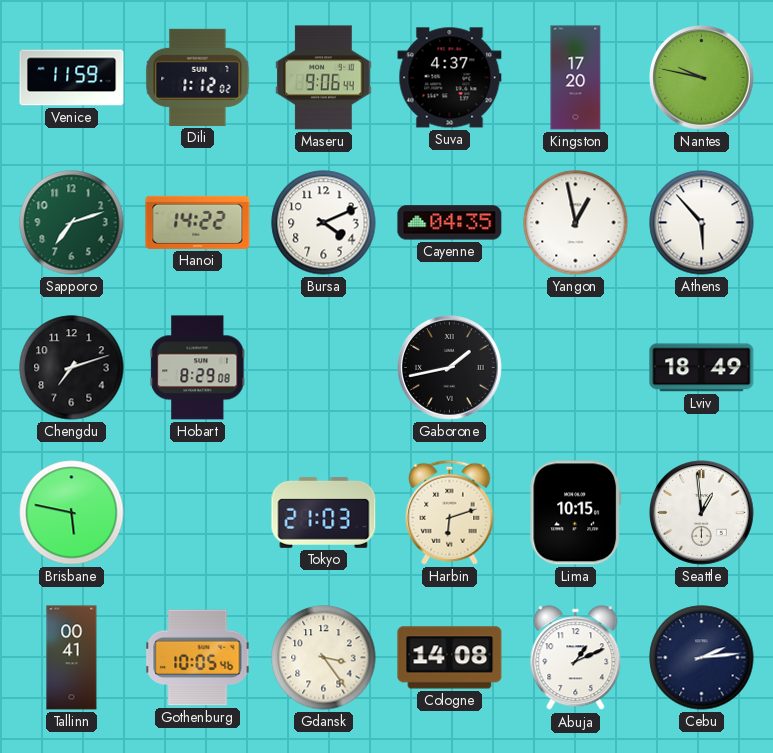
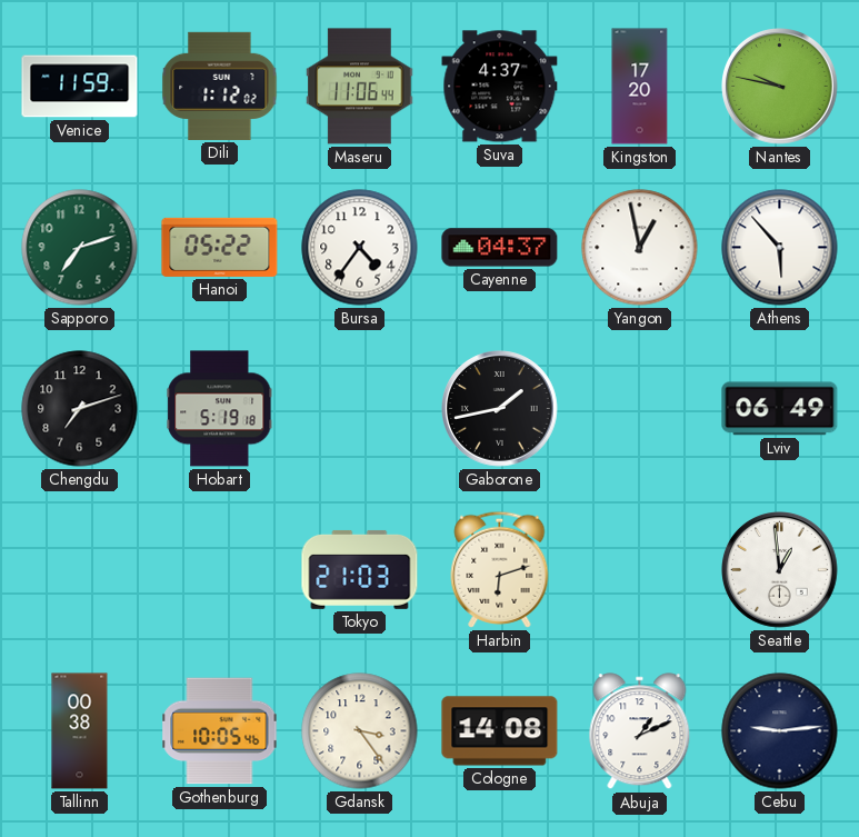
Maseru: 9:06 -> 11:06 (360, 87)
Hanoi: 14:22 -> 05:22 (220, 247)
Bursa: 4:11 -> 4:36 (360, 248)
Cayenne: 04:35 -> 04:37 (500, 248)
Hobart: 8:29 -> 5:19 (220, 409)
Lviv: 18:49 -> 06:49 (780, 409)
Brisbane: 5:47 -> none (72, 513)
Lima: 10:15 -> none (576, 513)
Tallinn: 00:41 -> 00:38 (80, 731)
Cebu: 2:14 -> 9:14 (780, 731)
